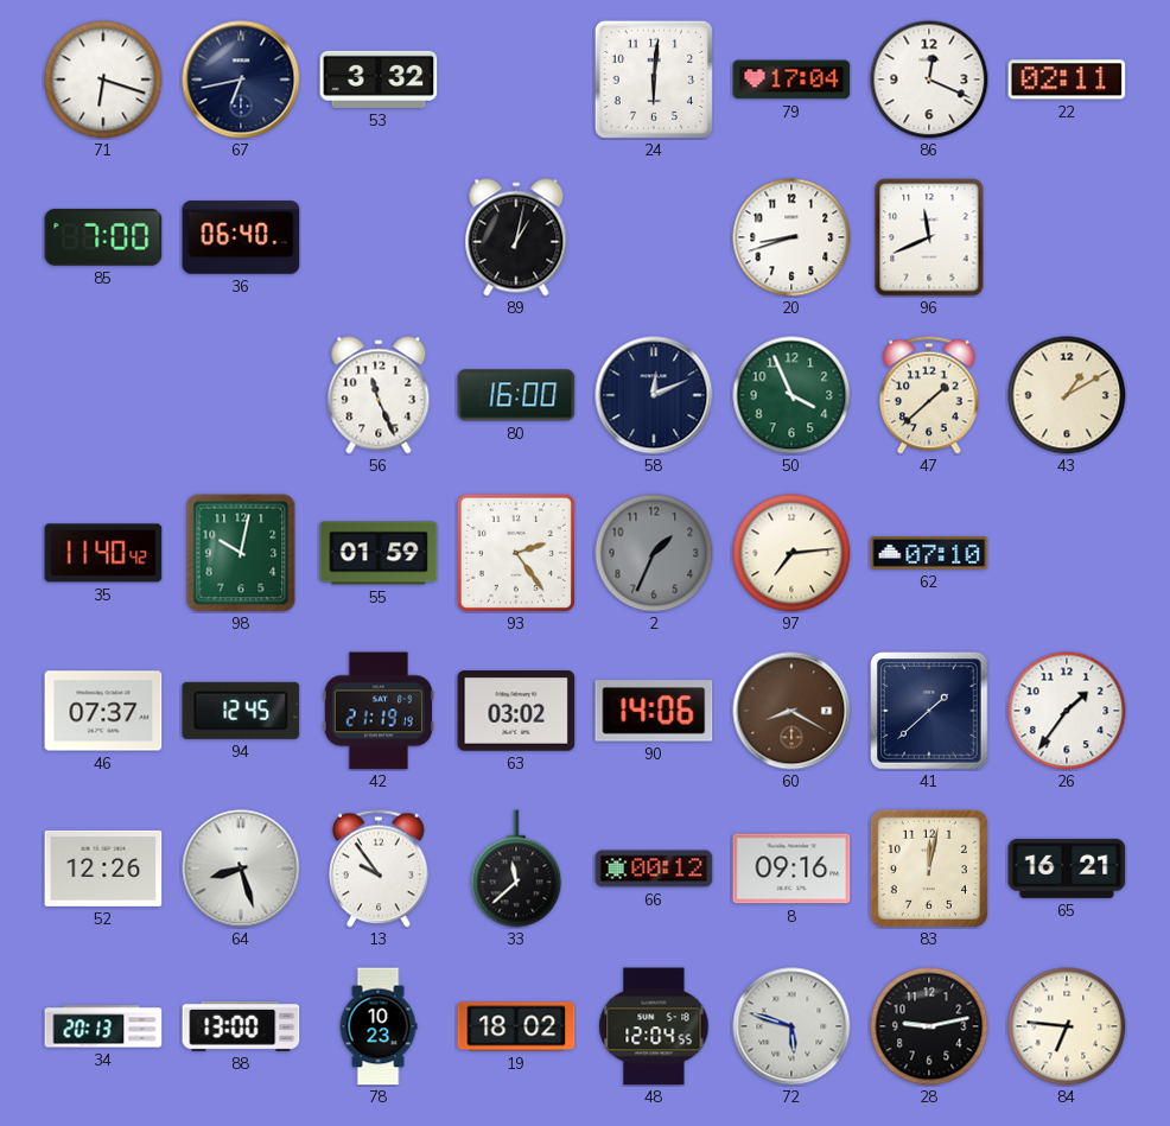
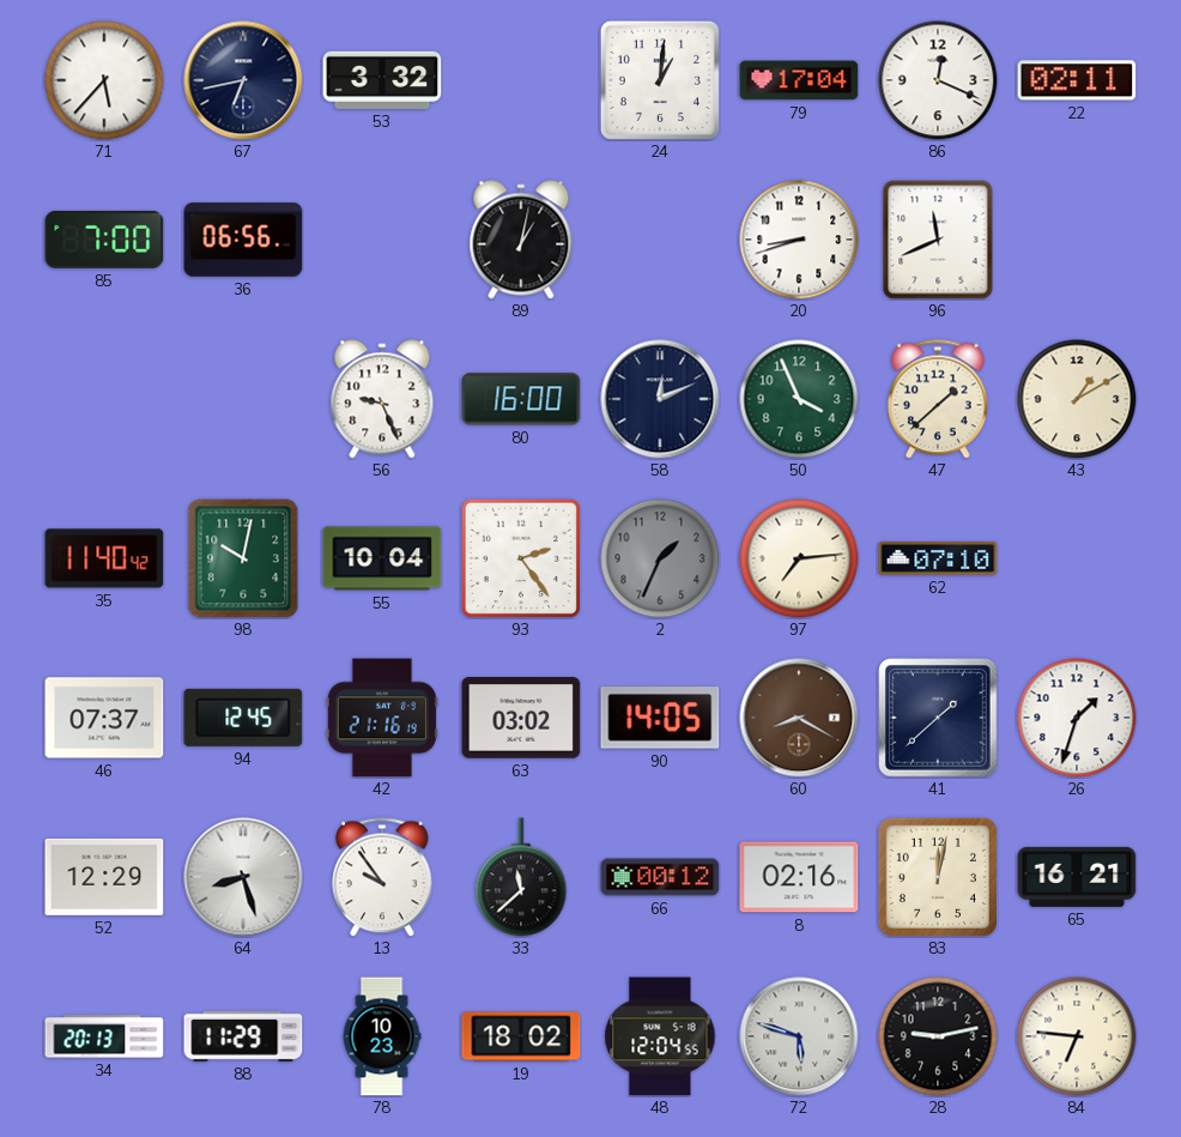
71: 6:18 -> 5:37 (104, 80)
24: 6:01 -> 1:01 (660, 80)
36: 06:40 -> 06:56 (243, 240)
56: 11:26 -> 9:26 (382, 399)
55: 01:59 -> 10:04 (382, 558)
42: 21:19 -> 21:16 (382, 718)
90: 14:06 -> 14:05 (660, 718)
26: 1:36 -> 1:33 (1077, 718)
52: 12:26 -> 12:29 (104, 877)
8: 09:16 -> 02:16 (799, 877)
88: 13:00 -> 11:29 (243, 1036)
